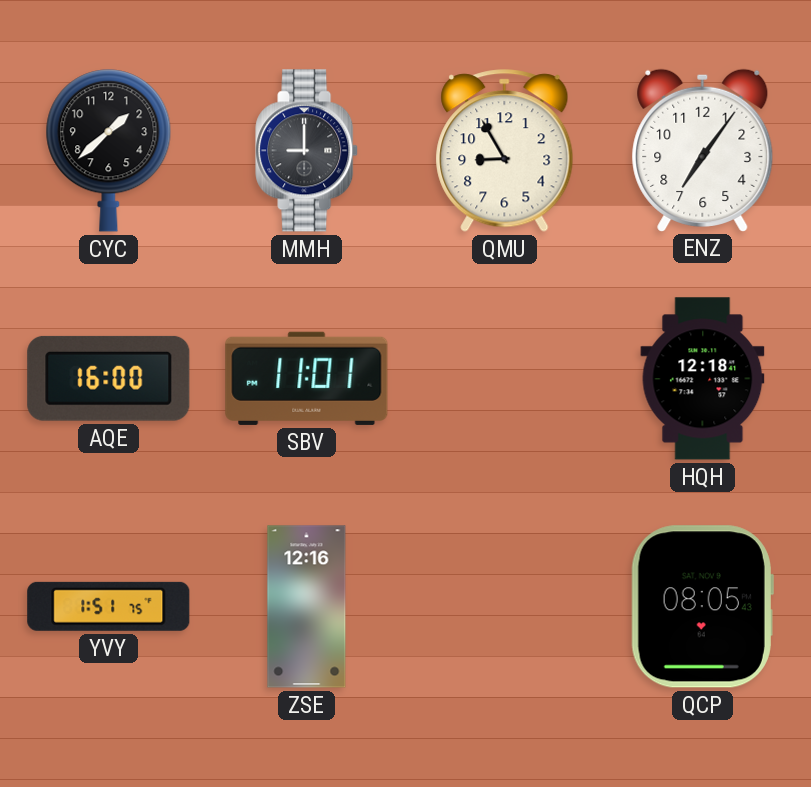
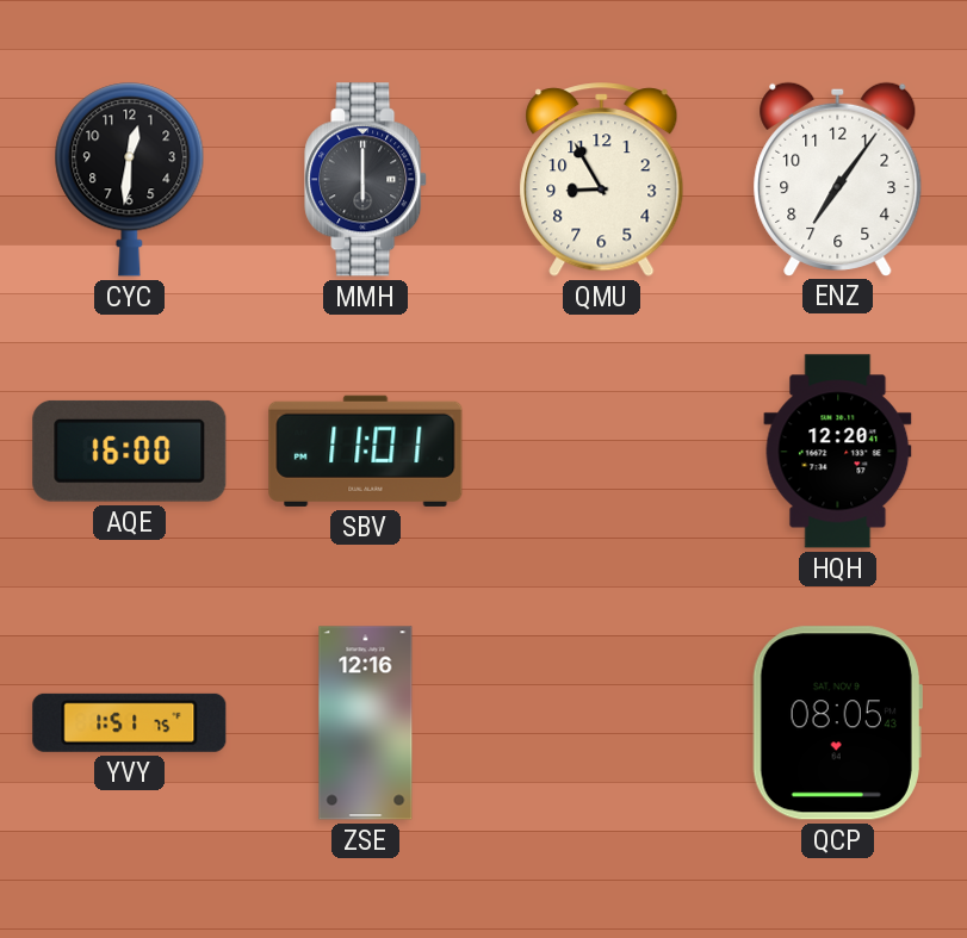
CYC: 1:38 -> 12:31 (130, 180)
MMH: 9:00 -> 6:00 (366, 180)
HQH: 12:18 -> 12:20 (838, 452)
